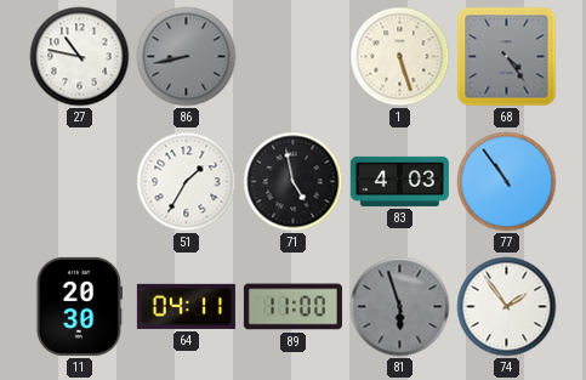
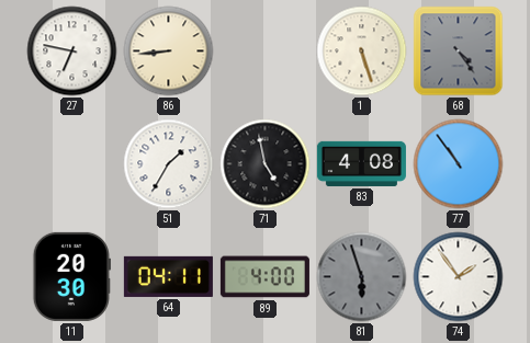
27: 10:47 -> 6:47 (72, 52)
86: 8:43 -> 8:44 (169, 52)
86 dial: grey -> cream (169, 52)
83: 4:03 -> 4:08 (361, 163)
89: 11:00 -> 4:00 (264, 277)
